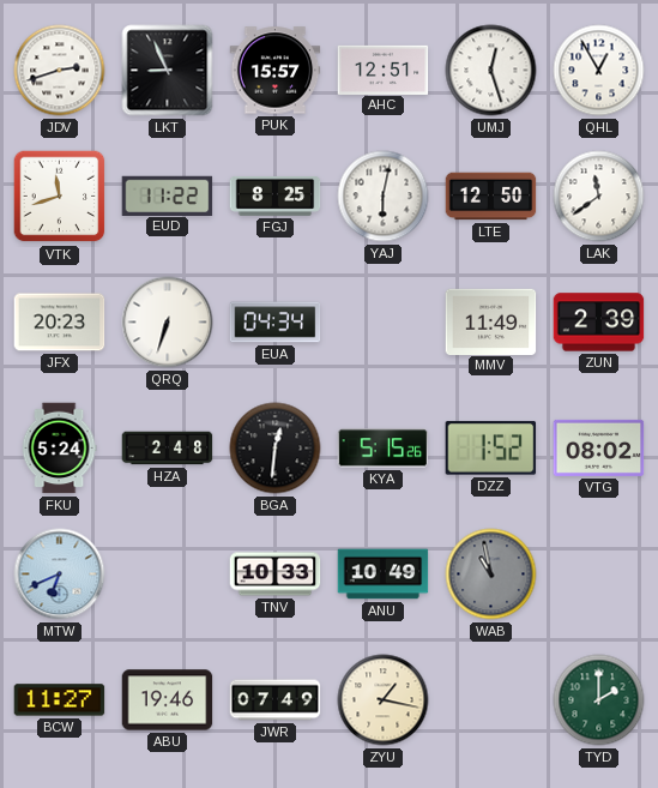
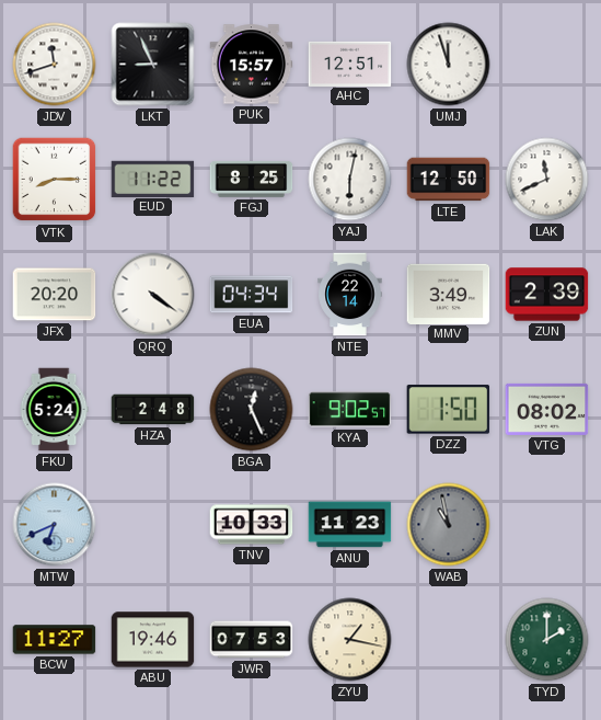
JDV: 2:42 -> 11:42 (55, 65)
UMJ: 12:27 -> 11:57 (449, 65)
QHL: 12:55 -> none (599, 71)
VTK: 11:42 -> 8:15 (55, 180)
LAK: 11:39 -> 11:41 (547, 180)
JFX: 20:23 -> 20:20 (55, 295)
QRQ: 6:33 -> 4:21 (153, 295)
NTE: none -> 22:14 (350, 295)
MMV: 11:49 -> 3:49 (449, 294)
BGA: 12:31 -> 12:26 (252, 410)
KYA: 5:15 -> 9:02 (350, 410)
DZZ: 1:52 -> 1:50 (449, 410)
ANU: 10:49 -> 11:23 (350, 525)
JWR: 07:49 -> 07:53 (252, 640)
